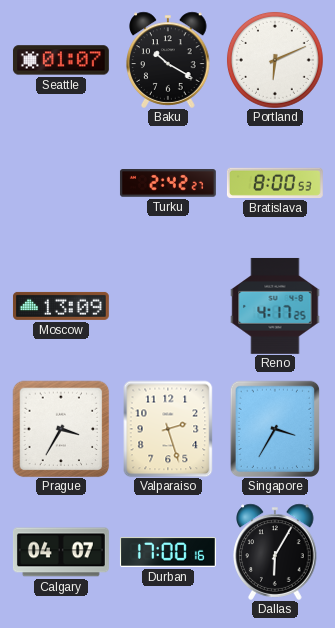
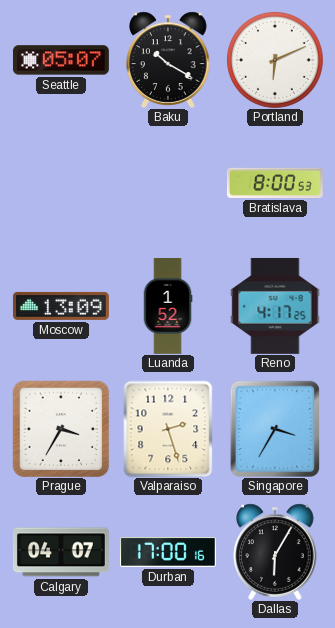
Seattle: 01:07 -> 05:07 (61, 60)
Turku: 2:42 -> none (168, 183)
Luanda: none -> 1:52 (168, 307)
